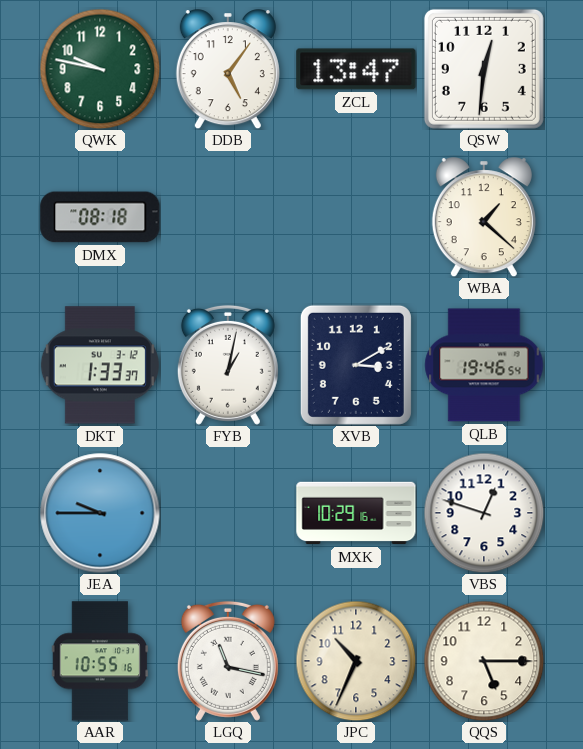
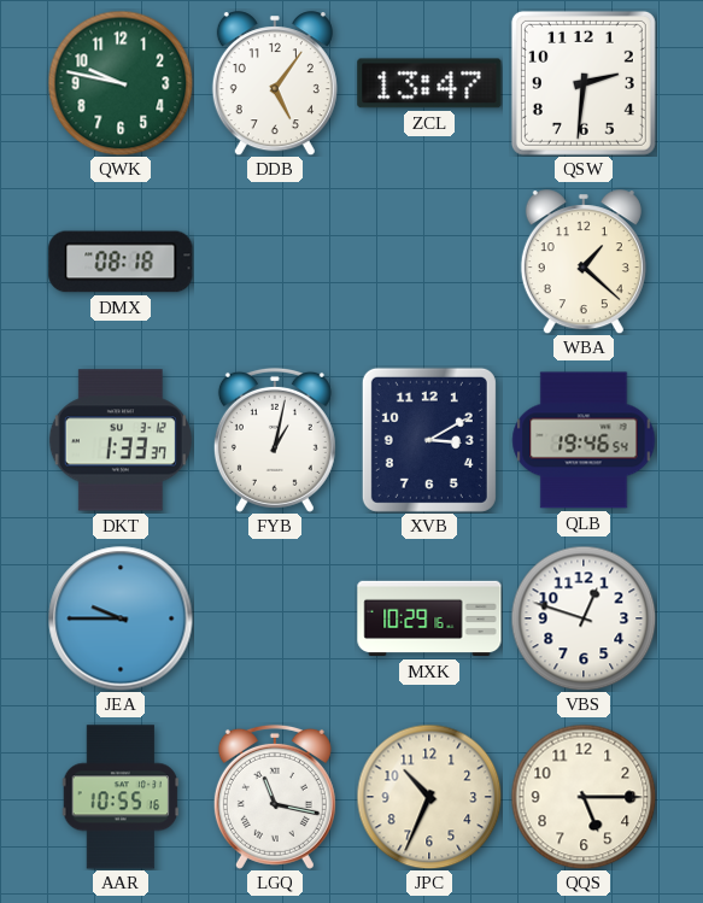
QSW: 12:31 -> 2:31 (584, 83)
